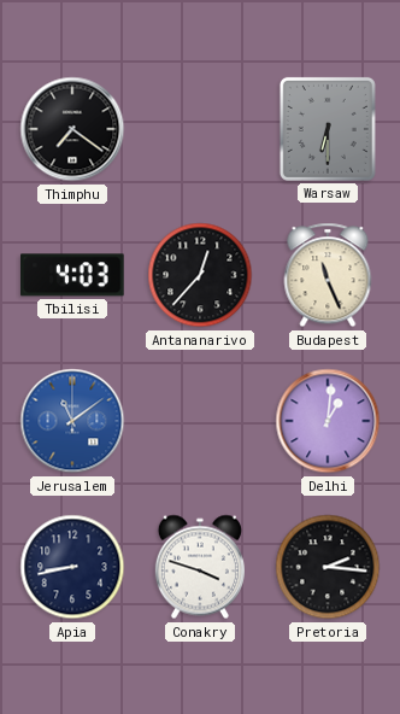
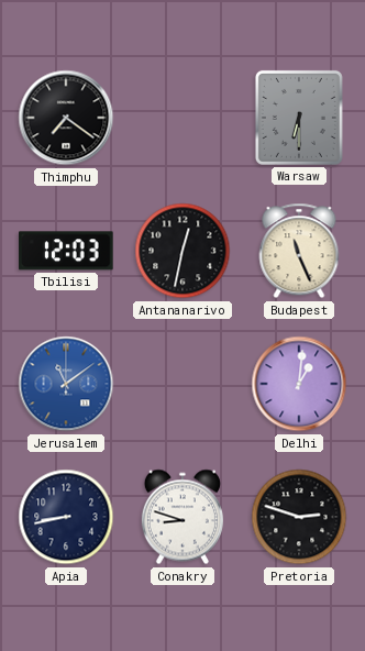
Tbilisi: 4:03 -> 12:03 (67, 251)
Antananarivo: 12:37 -> 12:32 (182, 251)
Conakry: 3:48 -> 8:48 (182, 517)
Pretoria: 2:16 -> 2:48 (299, 517)
